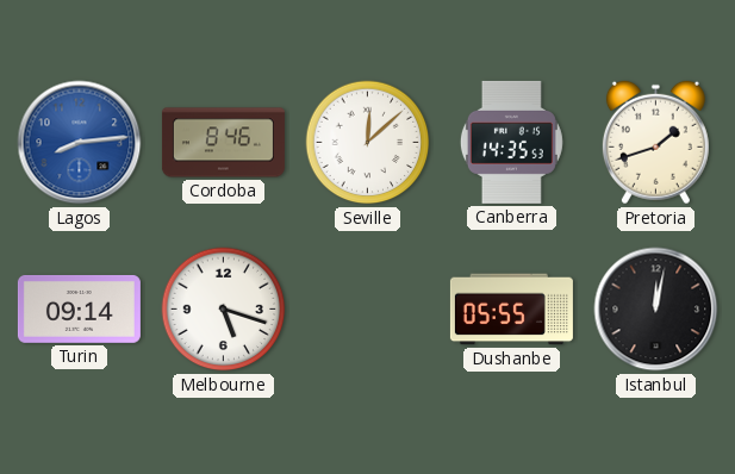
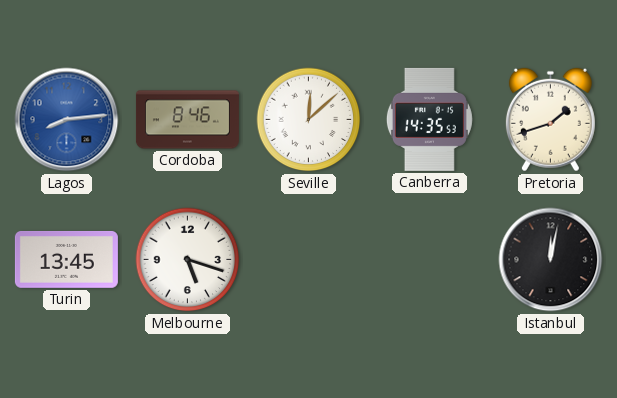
Turin: 09:14 -> 13:45 (66, 259)
Dushanbe: 05:55 -> none (511, 310)
